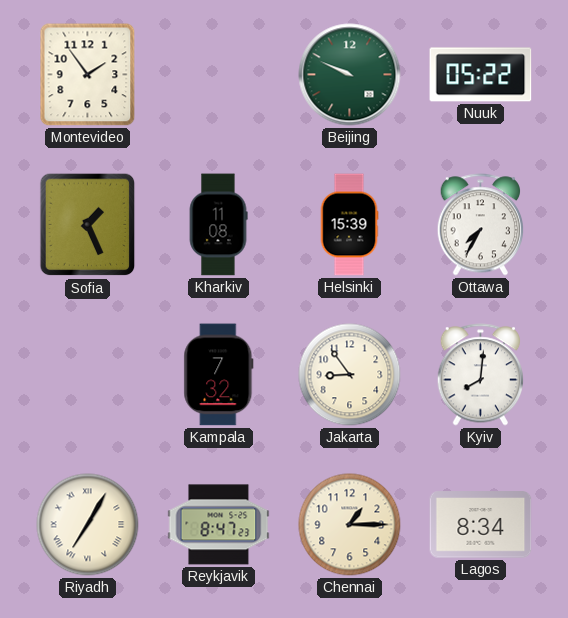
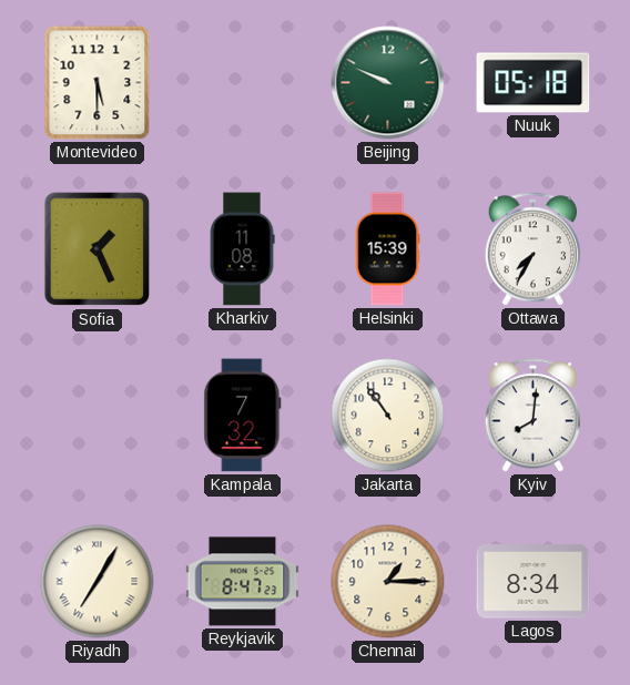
Montevideo: 1:54 -> 5:30 (98, 83)
Nuuk: 05:22 -> 05:18 (534, 83)
Jakarta: 8:54 -> 10:54 (388, 416)
